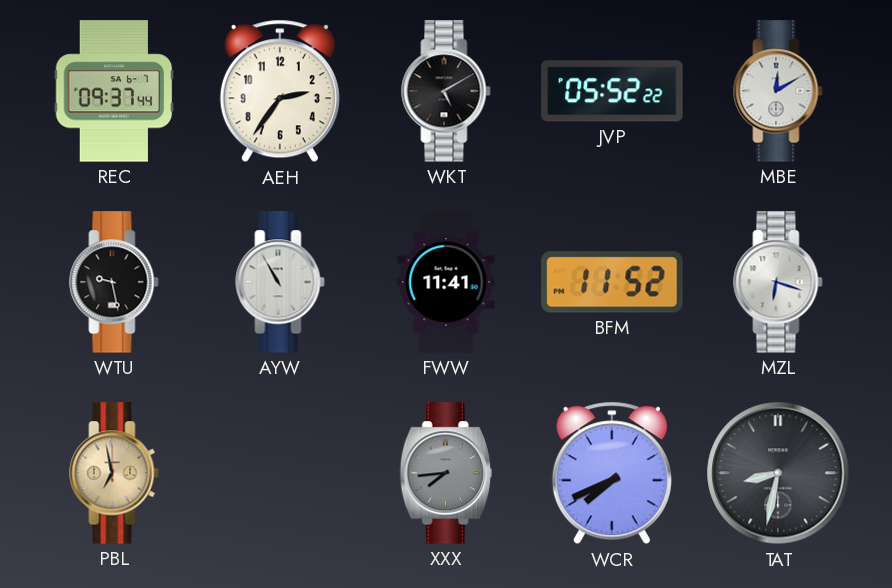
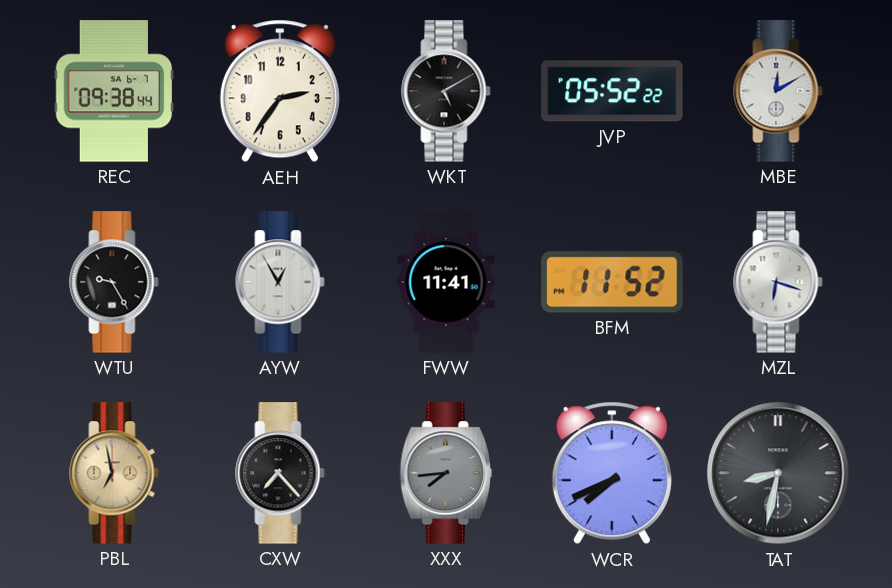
REC: 09:37 -> 09:38 (114, 91)
WTU: 9:28 -> 9:25 (114, 282)
AYW: 10:55 -> 12:55 (280, 282)
CXW: none -> 7:23 (280, 473)
